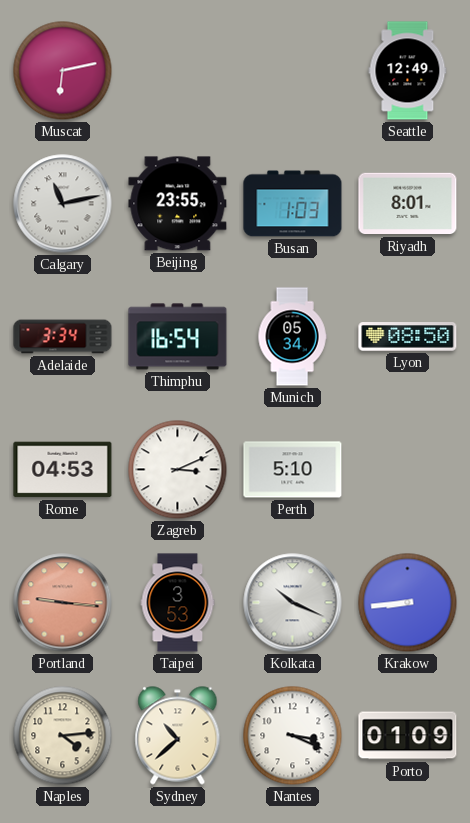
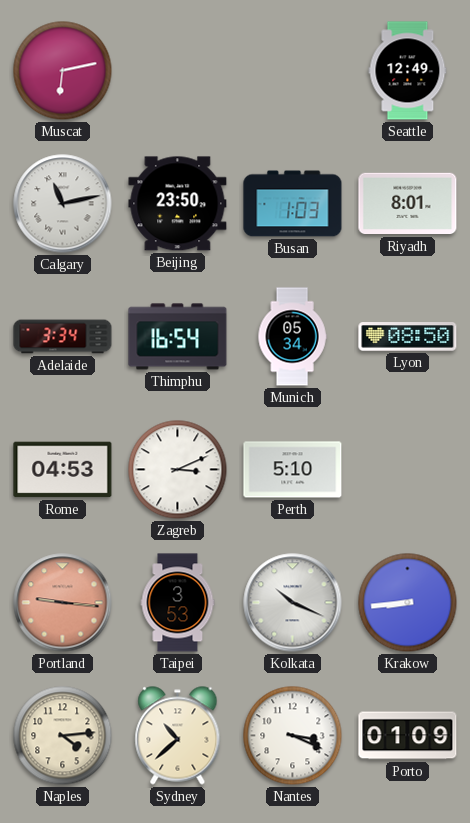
Beijing: 23:55 -> 23:50 (178, 204)
